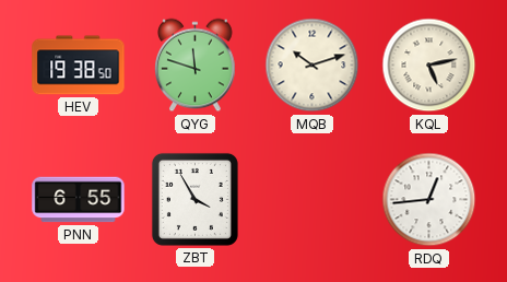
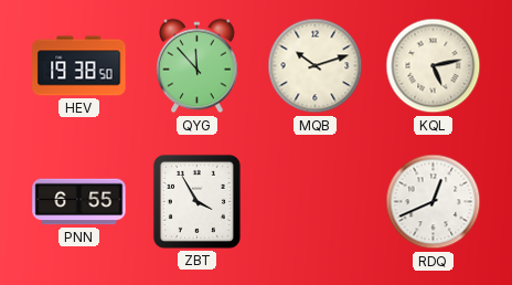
QYG: 11:48 -> 11:53 (198, 66)
RDQ: 12:44 -> 12:41 (434, 202)
